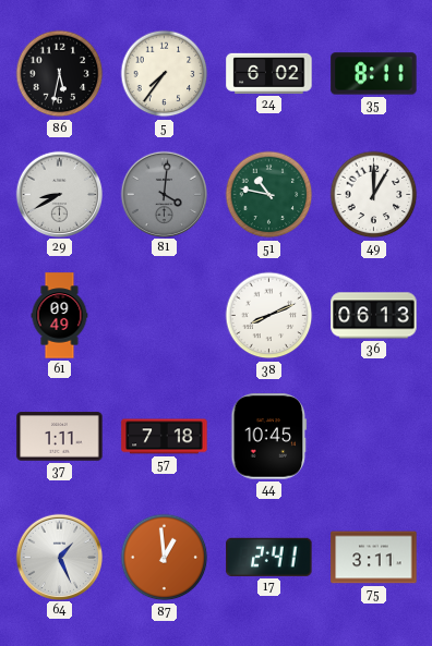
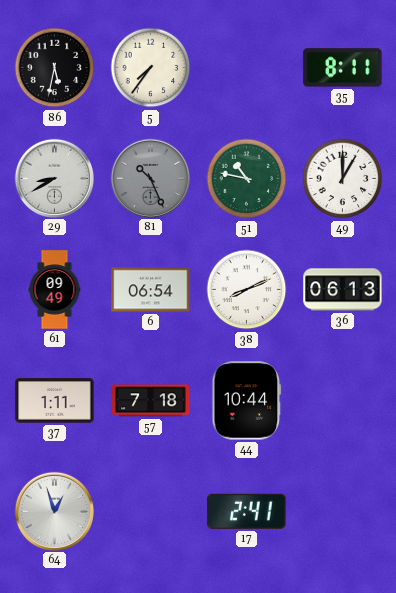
24: 6:02 -> none (269, 73)
81: 4:01 -> 10:26 (150, 178)
6: none -> 06:54 (151, 290)
44: 10:45 -> 10:44 (247, 401)
64: 1:26 -> 12:57 (54, 511)
87: 12:59 -> none (165, 558)
75: 3:11 -> none (374, 558)
